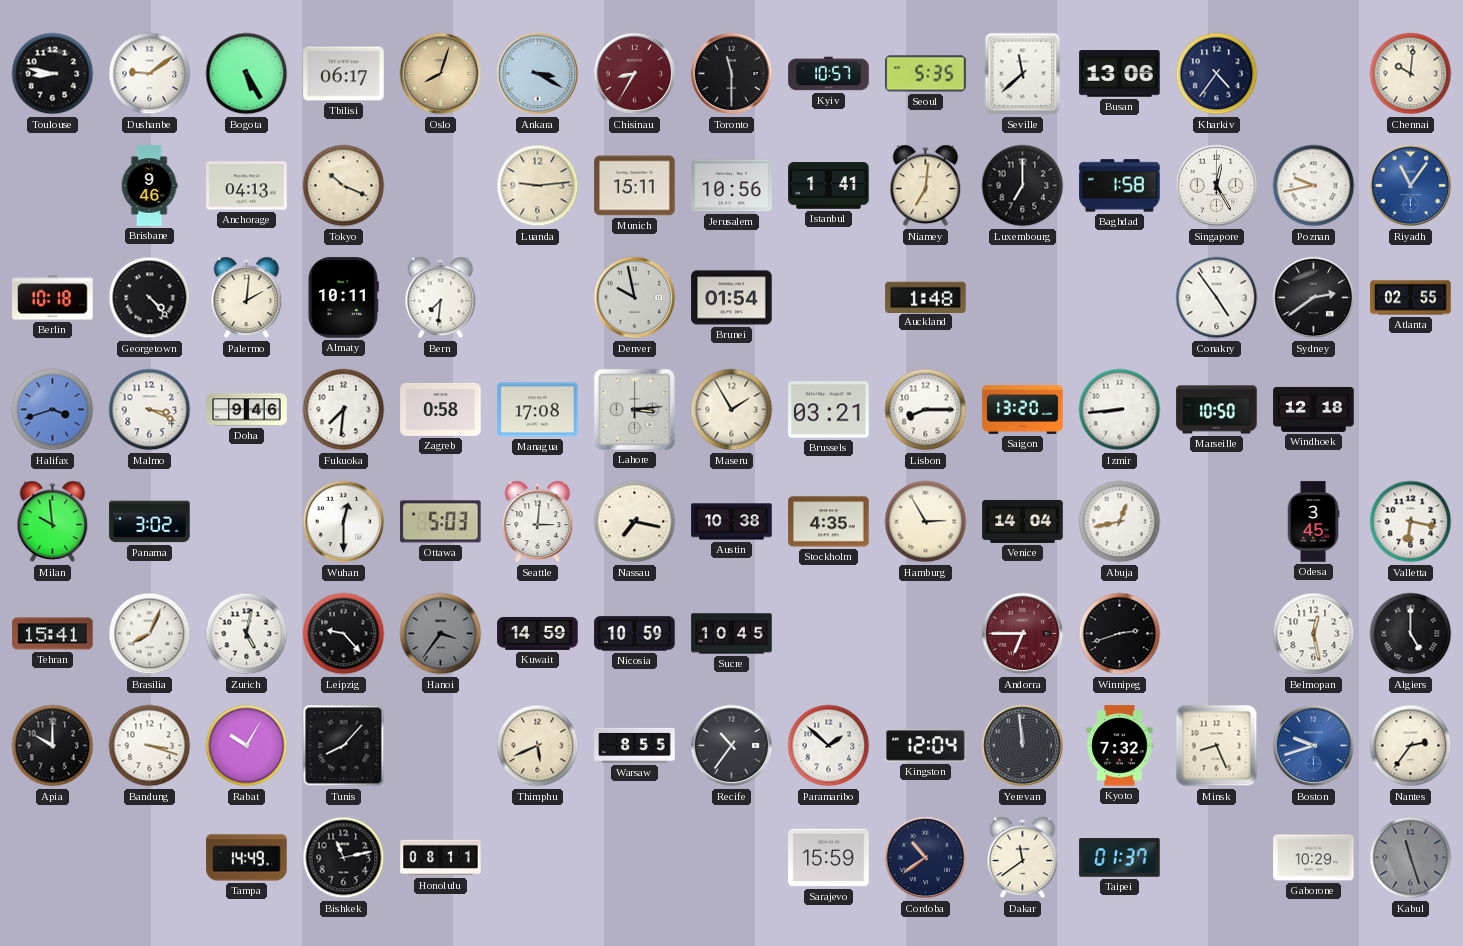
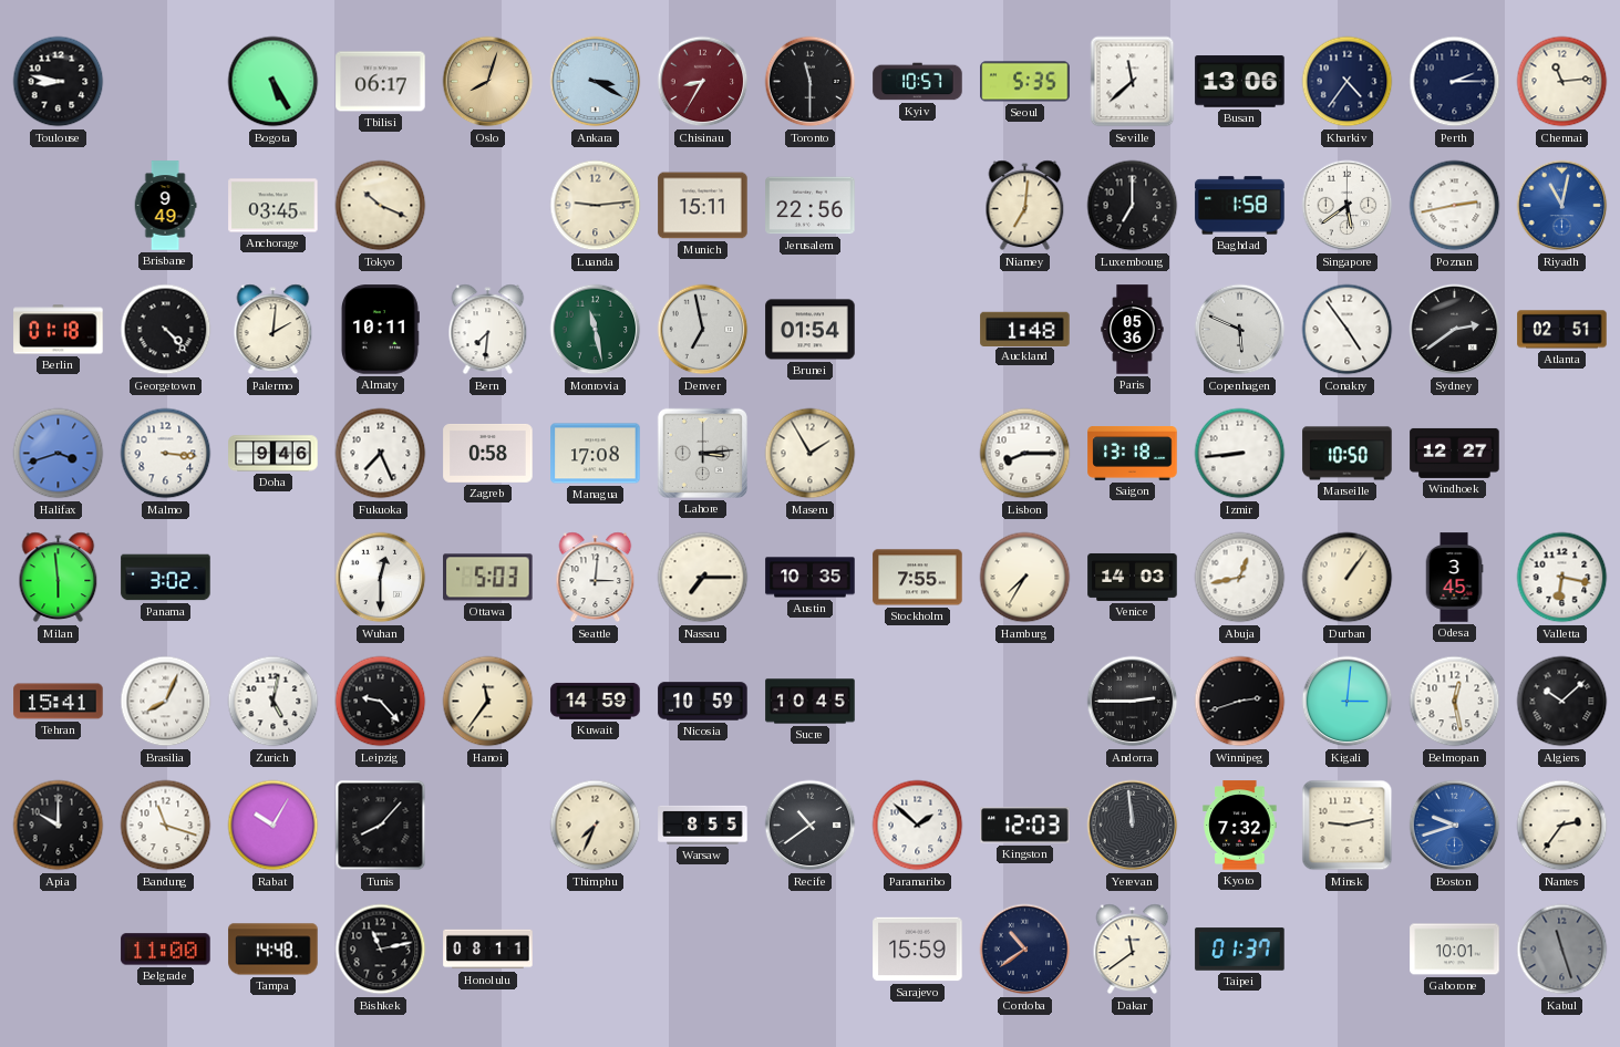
Dushanbe: 9:09 -> none (150, 74)
Perth: none -> 2:15 (1455, 82)
Chennai: 10:01 -> 11:14 (1562, 82)
Brisbane: 9:46 -> 9:49 (165, 206)
Anchorage: 04:13 -> 03:45 (274, 206)
Jerusalem: 10:56 -> 22:56 (811, 206)
Istanbul: 1:41 -> none (829, 186)
Singapore: 12:25 -> 5:39 (1348, 206)
Poznan: 9:43 -> 2:43 (1455, 206)
Riyadh: 11:06 -> 11:02 (1562, 206)
Berlin: 10:18 -> 01:18 (59, 330)
Monrovia: none -> 11:28 (596, 330)
Denver: 9:58 -> 6:58 (703, 330)
Paris: none -> 05:36 (1133, 330)
Copenhagen: none -> 5:49 (1240, 330)
Atlanta: 02:55 -> 02:51 (1562, 330)
Malmo: 3:19 -> 3:16 (166, 454)
Fukuoka: 7:31 -> 7:26 (381, 454)
Brussels: 03:21 -> none (829, 410)
Saigon: 13:20 -> 13:18 (1133, 454)
Windhoek: 12:18 -> 12:27 (1455, 453)
Milan: 9:59 -> 5:59 (59, 578)
Nassau: 7:17 -> 7:15 (703, 578)
Austin: 10:38 -> 10:35 (811, 578)
Stockholm: 4:35 -> 7:55 (918, 578)
Hamburg: 2:55 -> 7:35 (1025, 578)
Venice: 14:04 -> 14:03 (1133, 577)
Durban: none -> 1:06 (1348, 578)
Hanoi: 3:36 -> 11:36 (488, 702)
Hanoi dial: grey -> cream (488, 702)
Andorra: 6:45 -> 2:45 (1133, 702)
Andorra dial: burgundy -> black (1133, 702)
Kigali: none -> 3:01 (1348, 702)
Algiers: 5:00 -> 10:08 (1562, 702)
Bandung: 3:18 -> 11:18 (166, 826)
Thimphu: 5:41 -> 7:34 (596, 826)
Recife: 10:36 -> 10:39 (811, 826)
Kingston: 12:04 -> 12:03 (1025, 826)
Minsk: 8:26 -> 9:13 (1348, 826)
Belgrade: none -> 11:00 (166, 950)
Tampa: 14:49 -> 14:48 (274, 950)
Gaborone: 10:29 -> 10:01 (1455, 950)
